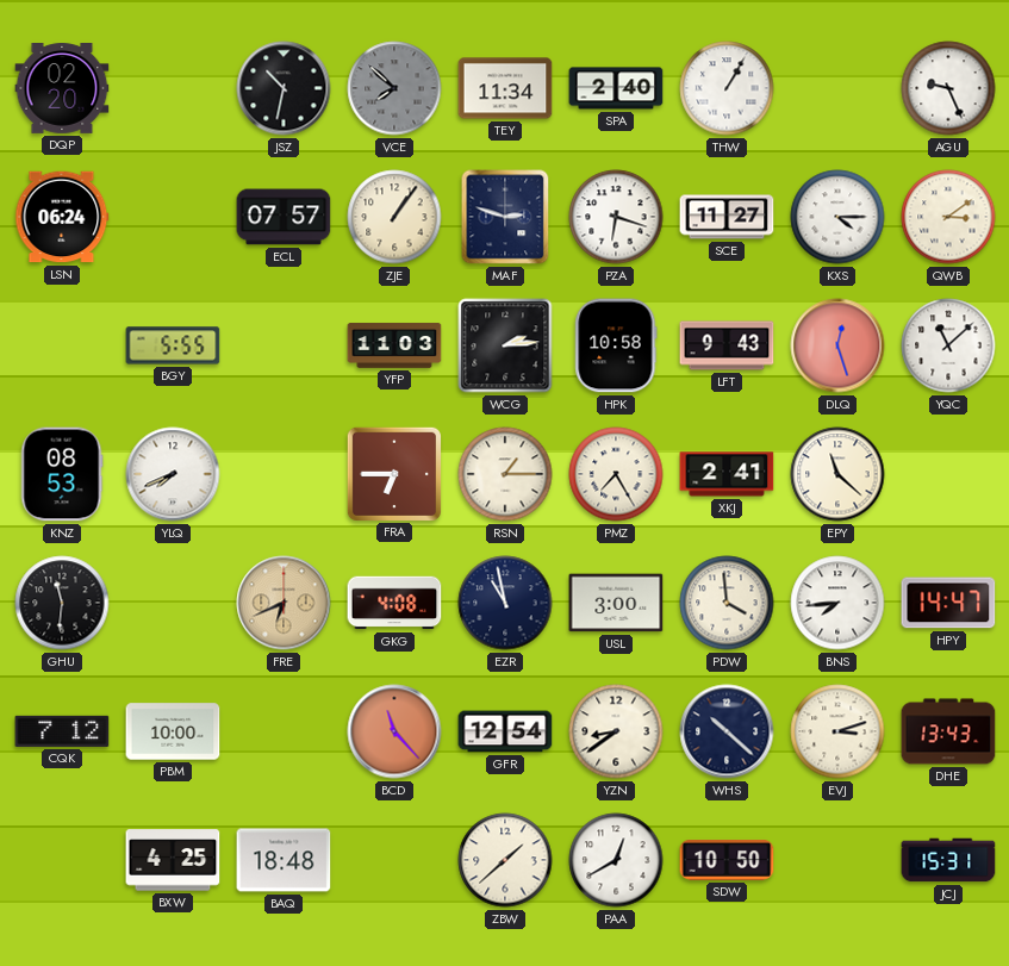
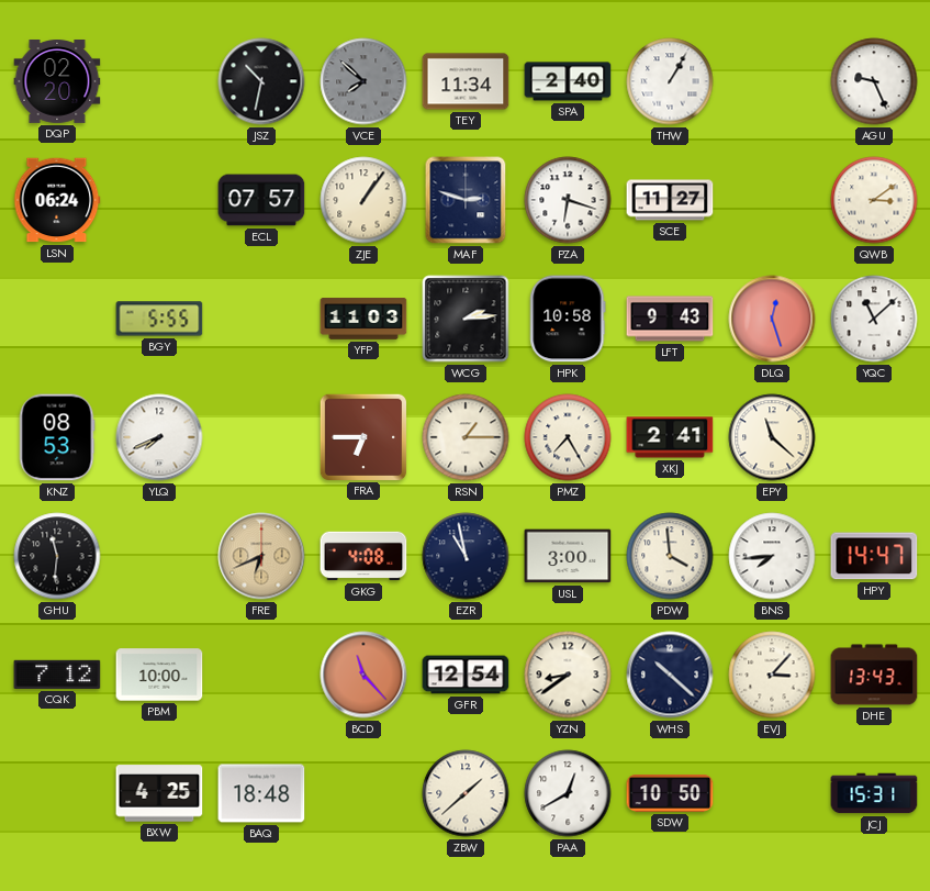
KXS: 4:15 -> none (837, 217)
EVJ: 3:12 -> 3:07 (772, 675)
